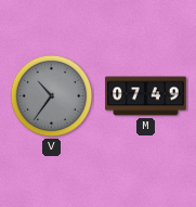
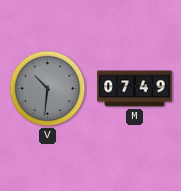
V: 10:36 -> 10:31 (48, 89)
